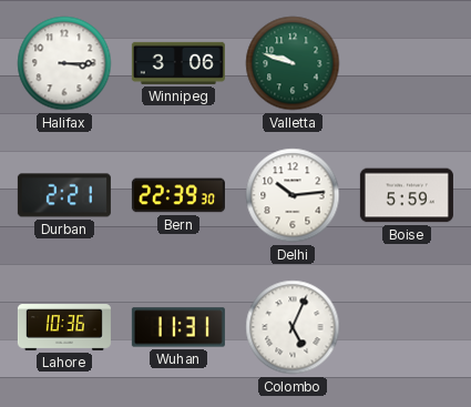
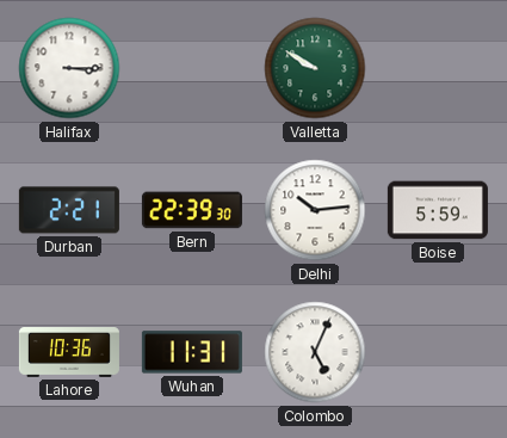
Winnipeg: 3:06 -> none (178, 63)
Valletta: 9:48 -> 9:50 (315, 68)
